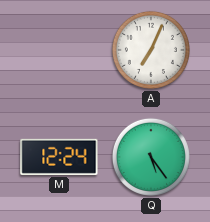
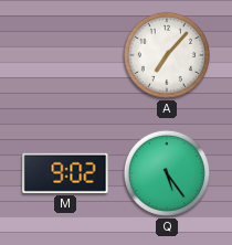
A: 7:04 -> 7:07 (167, 55)
M: 12:24 -> 9:02 (65, 173)
